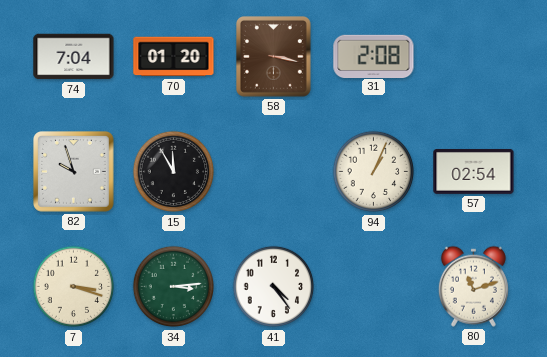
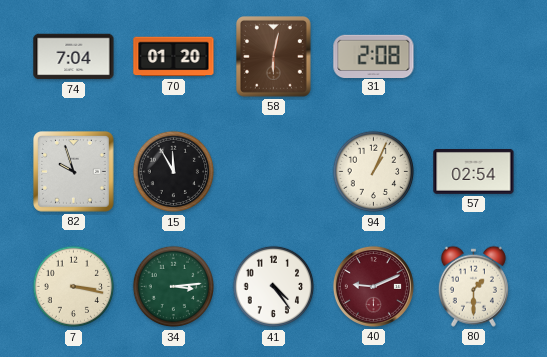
58: 3:17 -> 6:02 (274, 57)
7: 3:18 -> 3:17 (74, 287)
40: none -> 9:11 (373, 286)
80: 11:12 -> 1:30 (473, 286)
